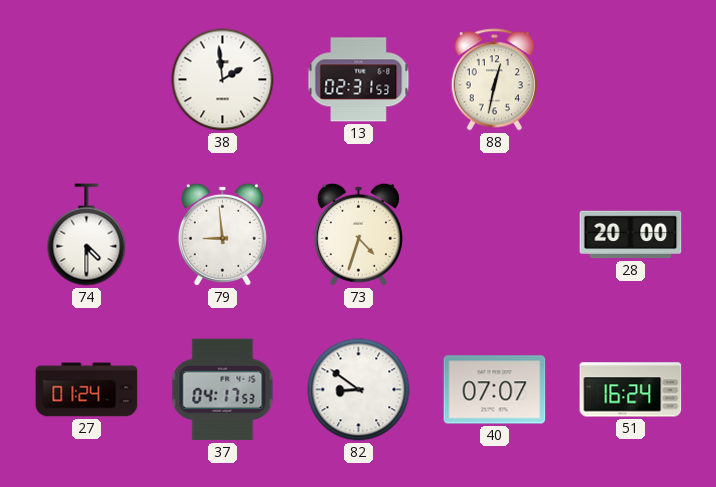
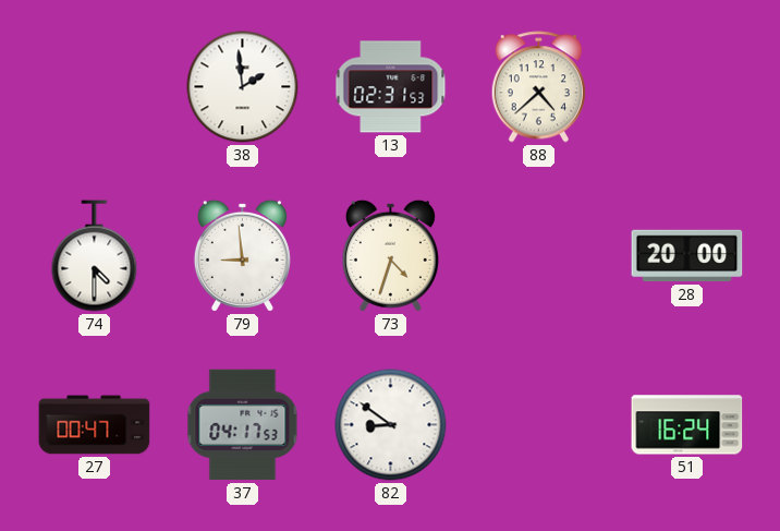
88: 12:32 -> 4:38 (538, 87)
27: 01:24 -> 00:47 (95, 425)
40: 07:07 -> none (495, 390)
